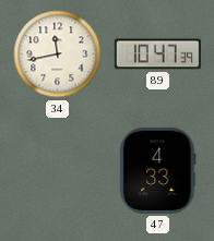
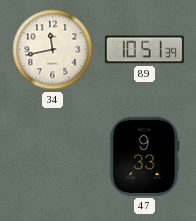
89: 10:47 -> 10:51 (144, 50)
47: 4:33 -> 9:33 (145, 156)
